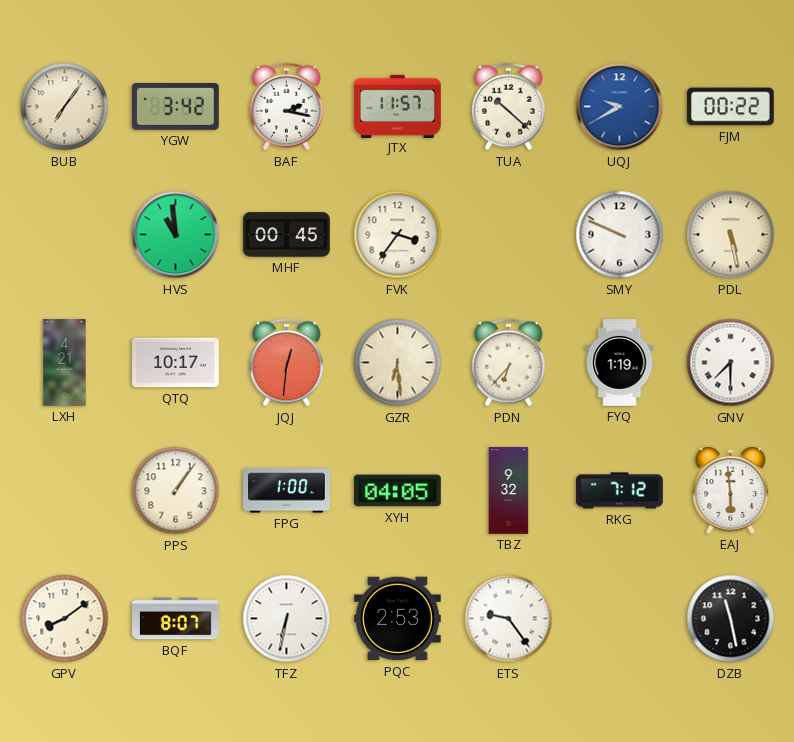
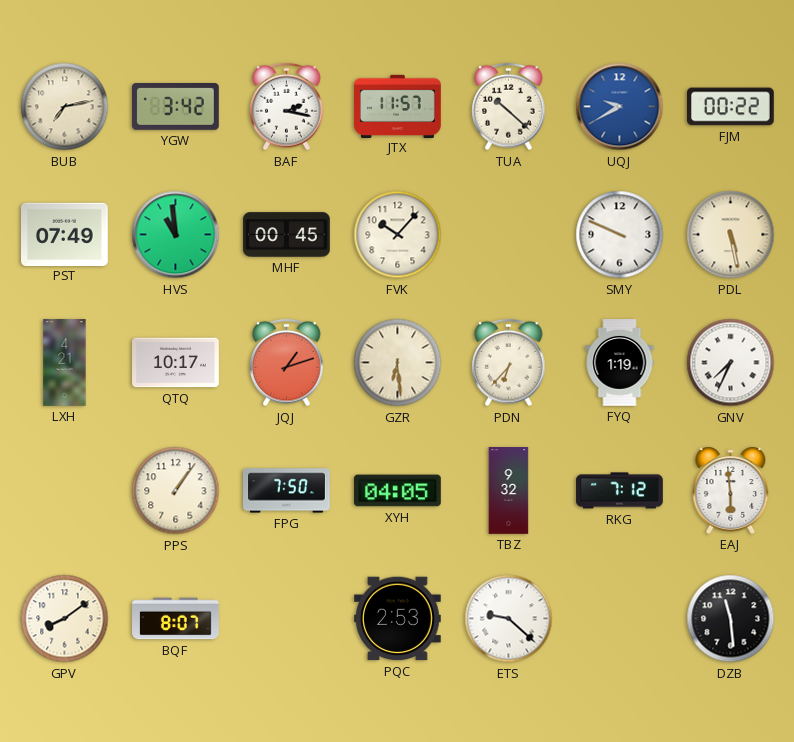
BUB: 7:06 -> 7:13 (65, 107)
PST: none -> 07:49 (65, 234)
FVK: 3:36 -> 10:07 (398, 235)
JQJ: 12:31 -> 1:12 (287, 363)
GNV: 7:30 -> 7:34 (731, 363)
FPG: 1:00 -> 7:50 (287, 491)
TFZ: 6:32 -> none (287, 619)
ETS: 9:24 -> 9:22 (509, 619)
DZB: 11:28 -> 11:29 (731, 619)
